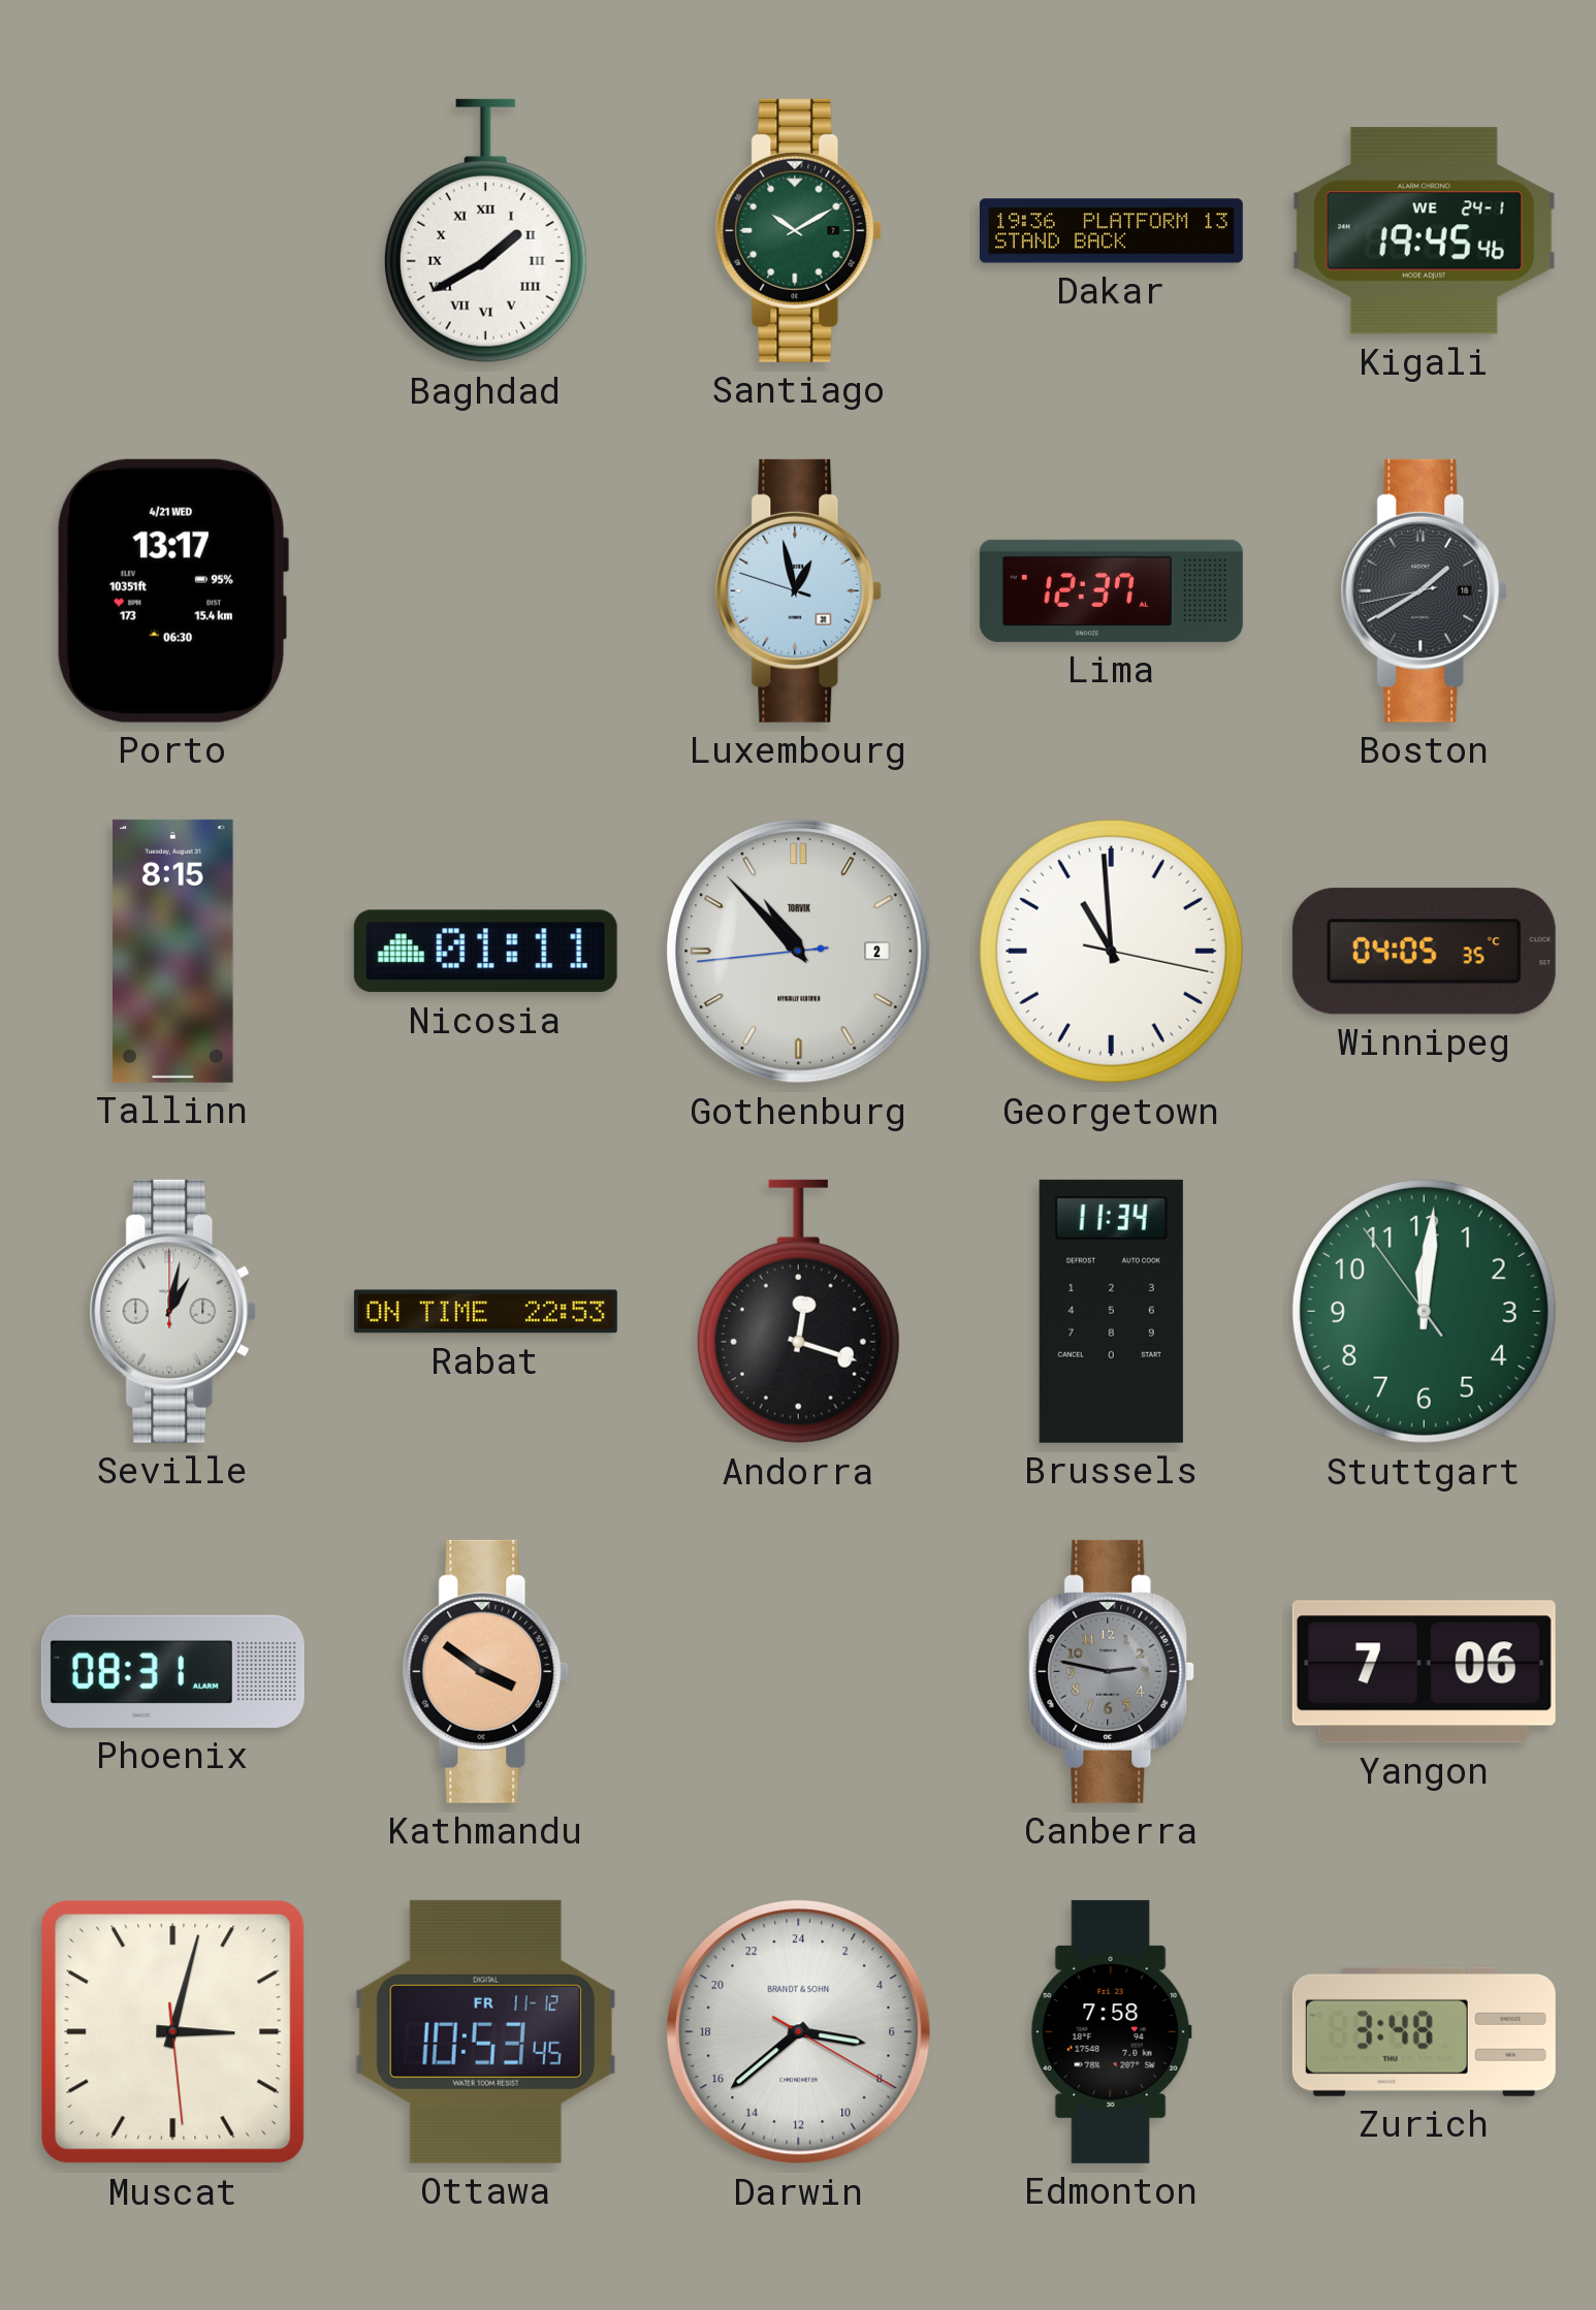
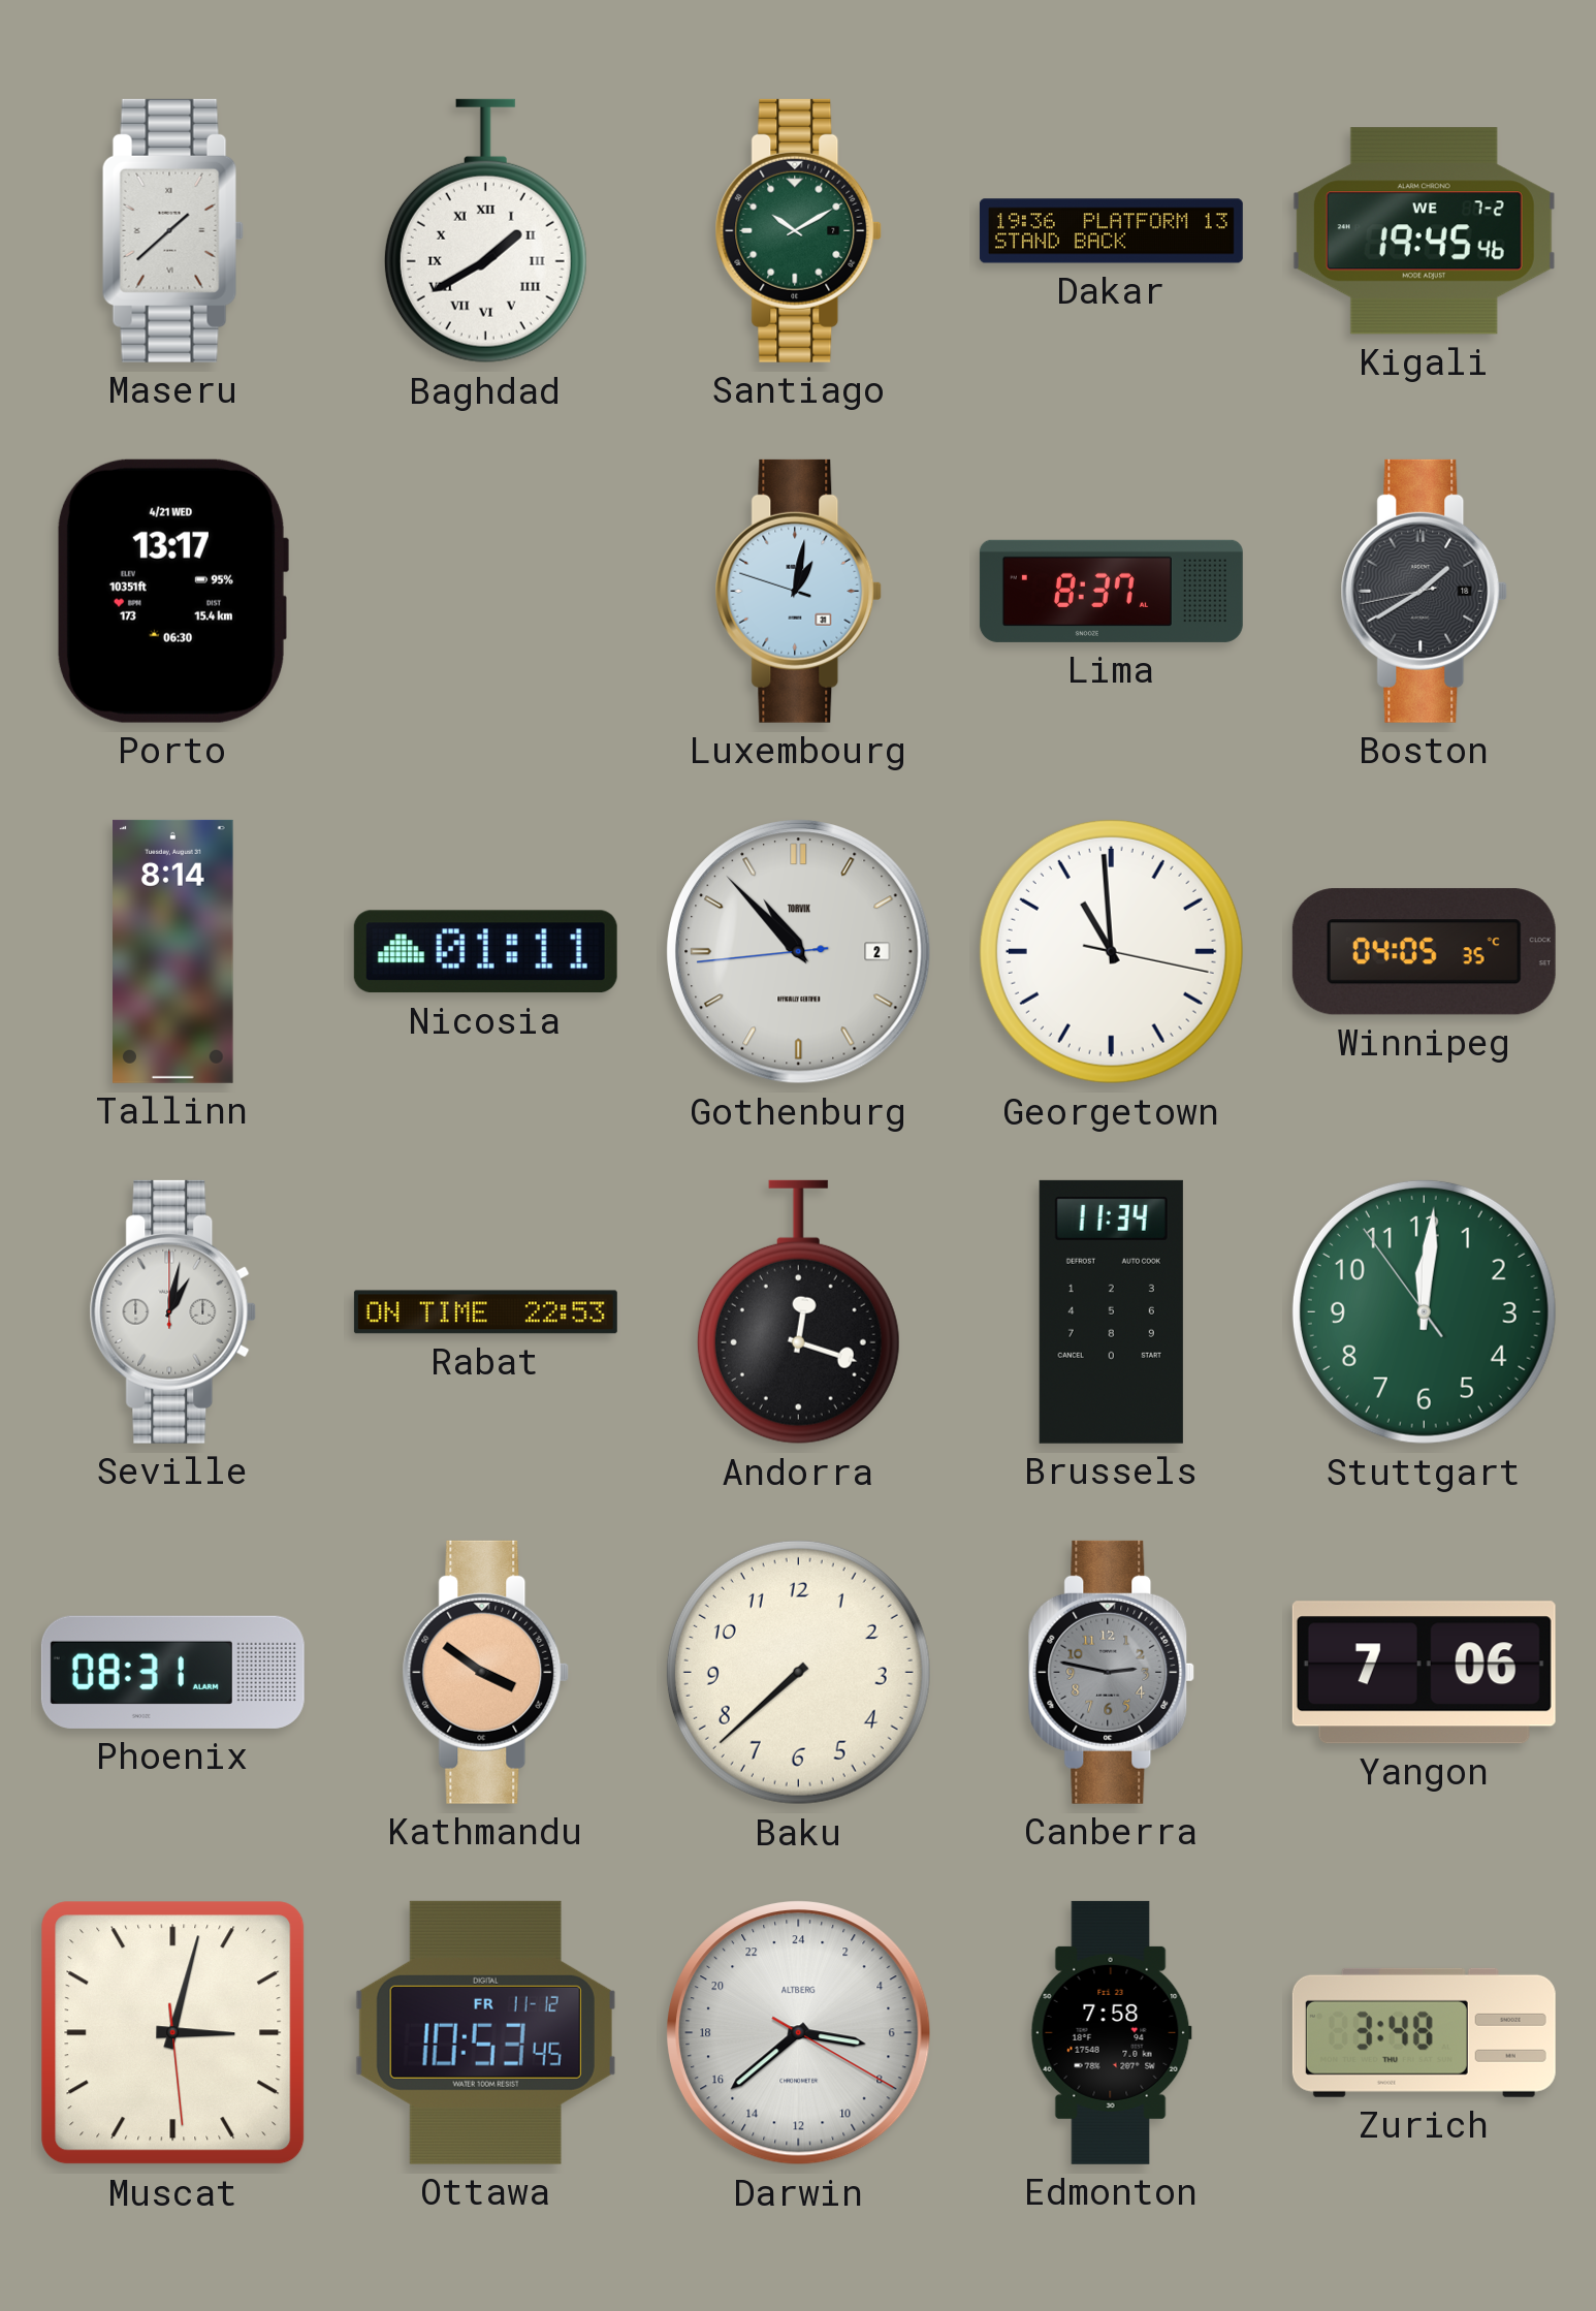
Maseru: none -> 1:38 (172, 230)
Kigali date: WE 24-1 -> WE 7-2 (1424, 231)
Luxembourg: 12:57 -> 1:01 (799, 591)
Lima: 12:37 -> 8:37 (1111, 591)
Tallinn: 8:15 -> 8:14 (173, 951)
Baku: none -> 7:38 (798, 1672)
Darwin brand: BRANDT & SOHN -> ALTBERG (799, 2033)
